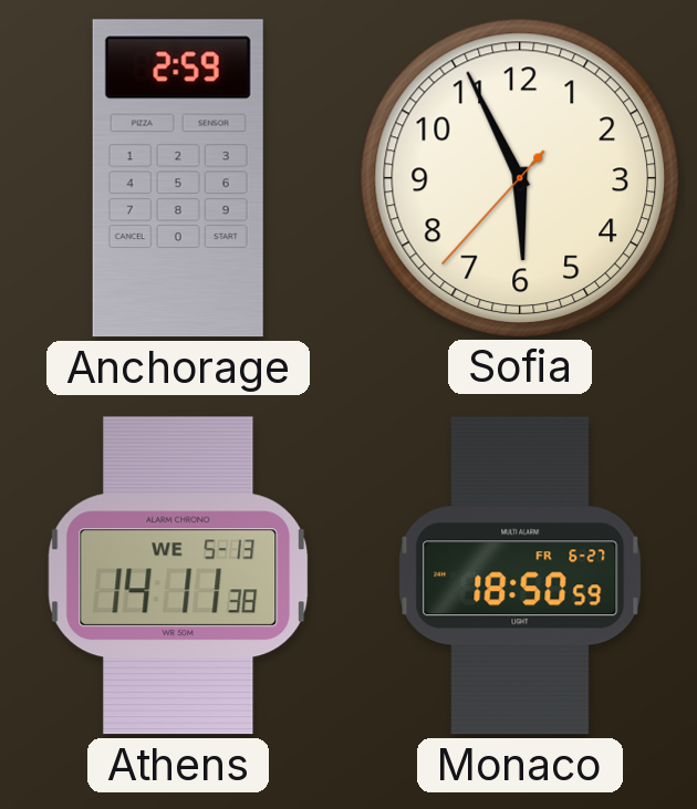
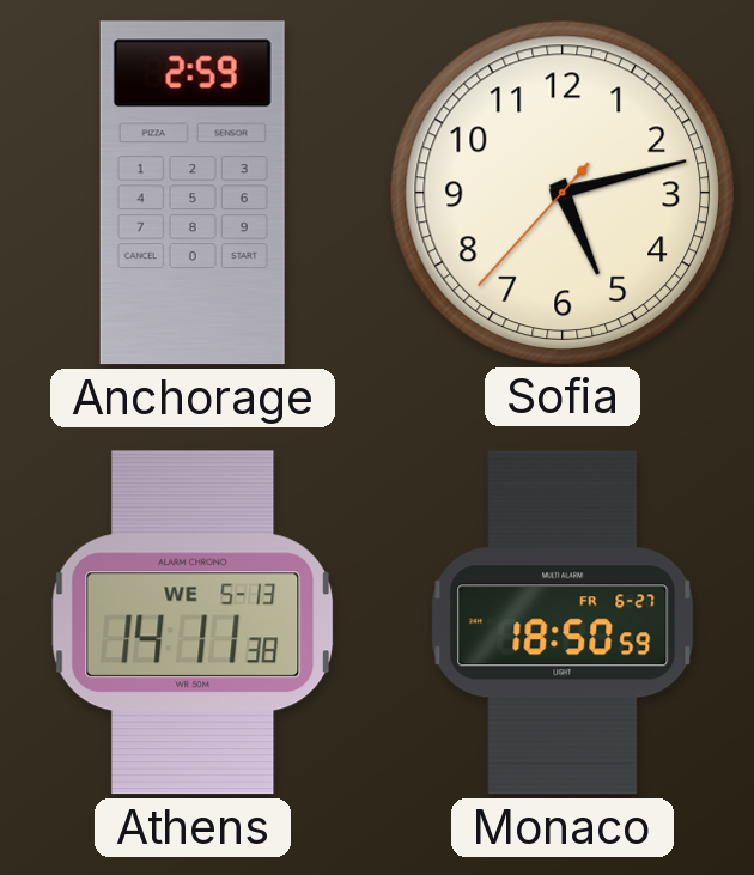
Sofia: 5:55 -> 5:12 (561, 192)
